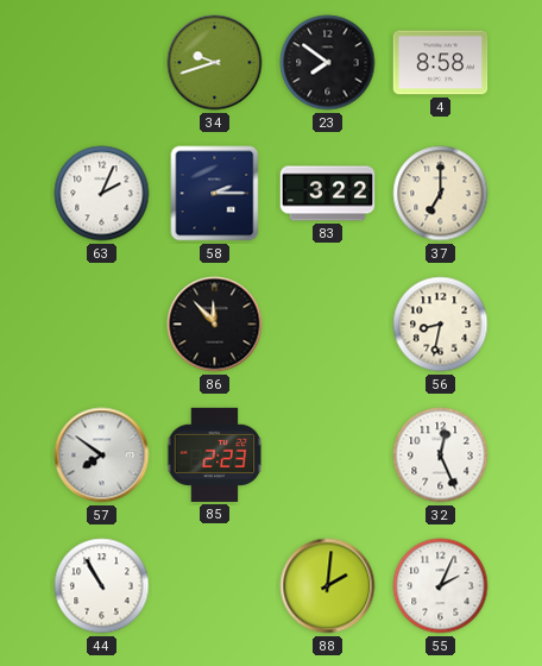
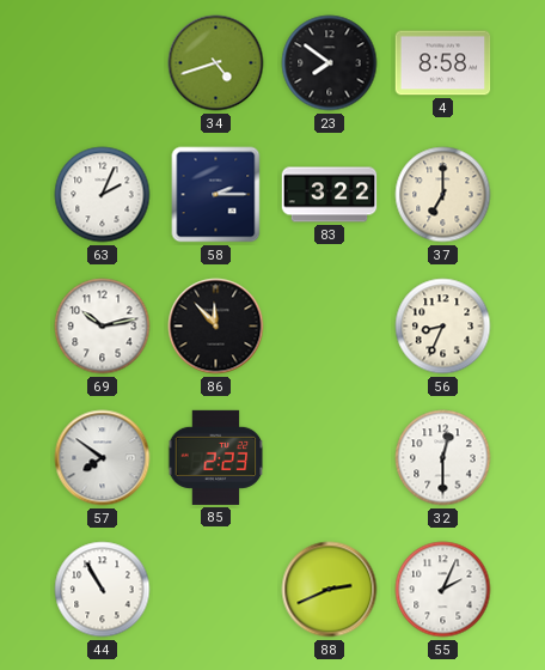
34: 9:42 -> 4:42 (216, 63)
69: none -> 10:13 (103, 327)
56: 8:32 -> 8:34 (443, 327)
32: 12:26 -> 12:30 (443, 458)
88: 2:01 -> 2:41 (330, 590)
